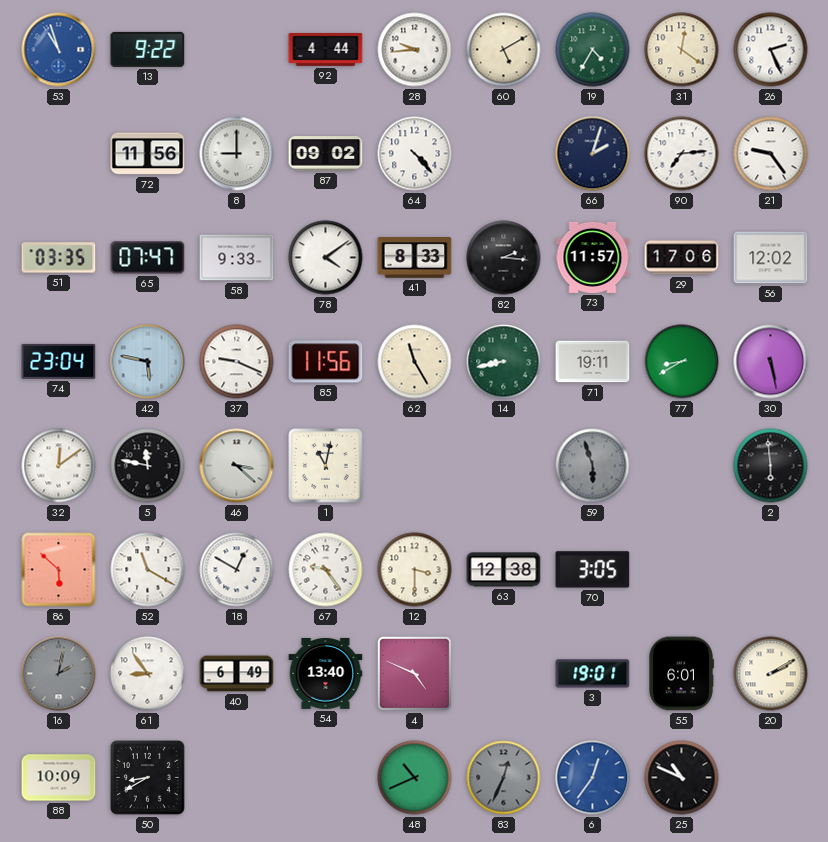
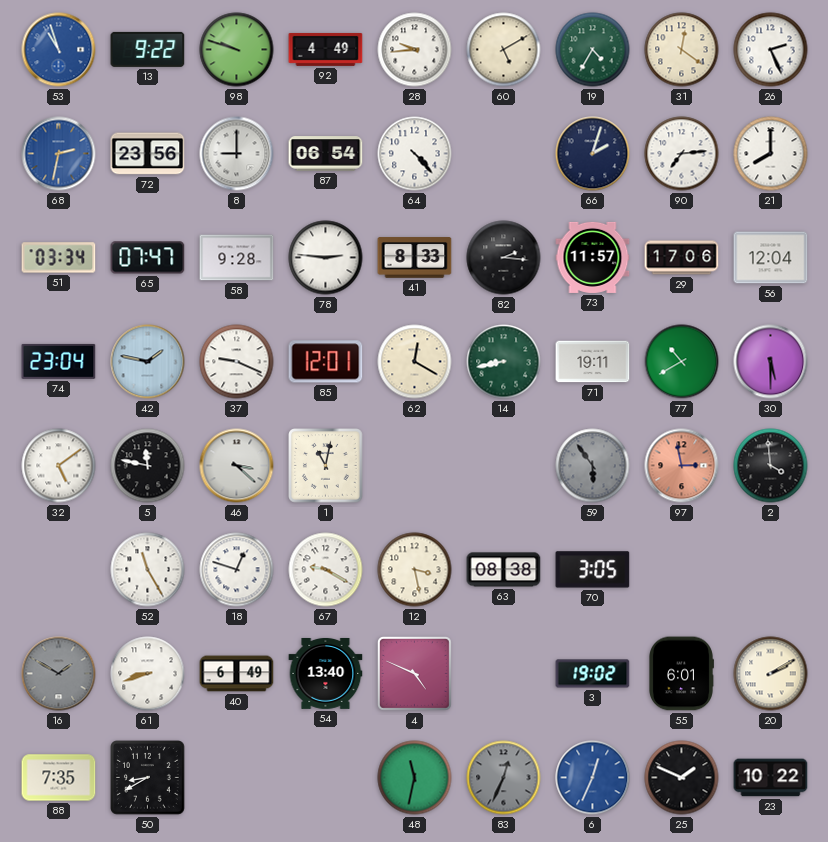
98: none -> 9:48 (237, 50)
92: 4:44 -> 4:49 (326, 49)
68: none -> 2:32 (59, 154)
72: 11:56 -> 23:56 (148, 154)
87: 09:02 -> 06:54 (326, 154)
21: 9:24 -> 8:00 (771, 154)
51: 03:35 -> 03:34 (59, 258)
58: 9:33 -> 9:28 (237, 258)
78: 4:09 -> 2:46 (326, 258)
56: 12:02 -> 12:04 (771, 258)
42: 5:47 -> 1:47 (148, 362)
85: 11:56 -> 12:01 (326, 362)
62: 11:25 -> 12:20 (415, 362)
77: 8:40 -> 10:40 (682, 362)
30: 5:28 -> 5:30 (771, 362)
32: 12:09 -> 5:09 (59, 466)
59: 5:57 -> 5:54 (593, 466)
97: none -> 2:58 (682, 466)
2: 5:59 -> 3:59 (771, 466)
86: 5:52 -> none (59, 570)
52: 11:20 -> 11:25 (148, 570)
18: 12:50 -> 12:48 (237, 570)
67: 9:24 -> 9:20 (326, 570)
12: 3:30 -> 3:28 (415, 570)
63: 12:38 -> 08:38 (504, 570)
16: 2:02 -> 1:50 (59, 674)
61: 8:54 -> 8:42 (148, 674)
3: 19:01 -> 19:02 (593, 674)
88: 10:09 -> 7:35 (59, 778)
48: 10:41 -> 11:32 (415, 778)
6: 12:36 -> 12:34 (593, 778)
25: 10:49 -> 1:49 (682, 778)
23: none -> 10:22 (771, 778)
